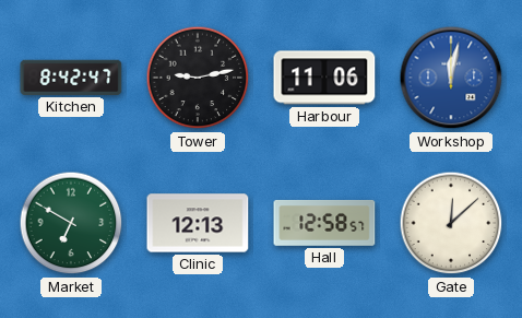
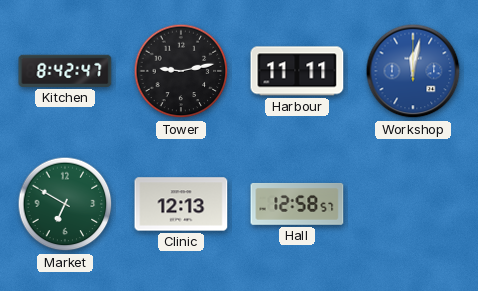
Harbour: 11:06 -> 11:11 (297, 71)
Gate: 12:08 -> none (451, 223)
